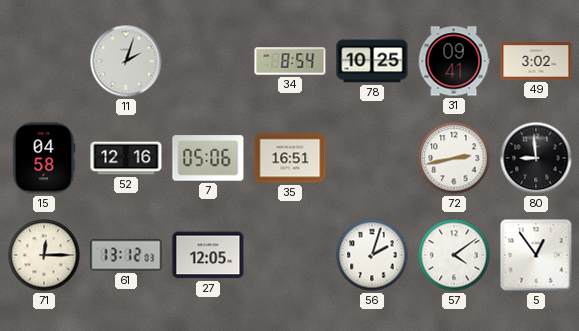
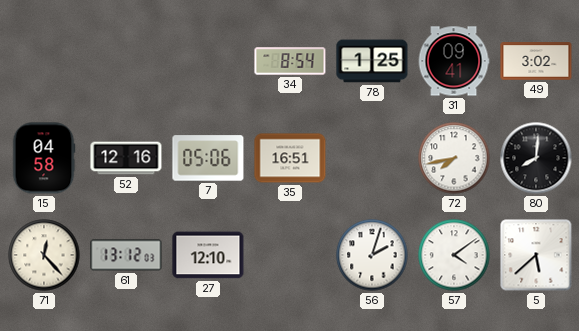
11: 2:03 -> none (126, 61)
78: 10:25 -> 1:25 (372, 61)
72: 2:43 -> 7:43 (454, 158)
80: 8:59 -> 8:01 (536, 158)
71: 12:15 -> 12:23 (44, 255)
27: 12:05 -> 12:10 (208, 255)
5: 12:54 -> 5:38 (536, 255)
